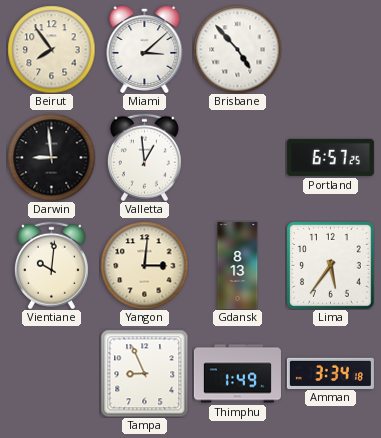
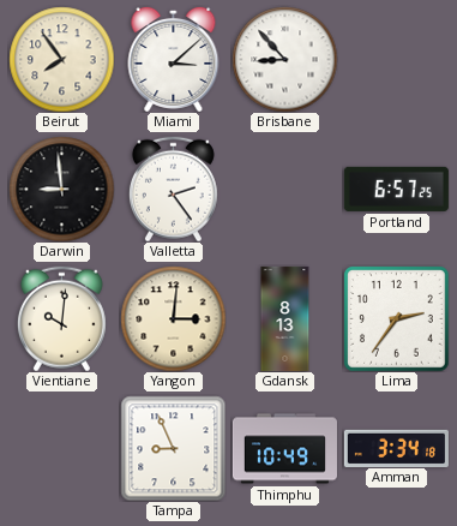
Brisbane: 4:53 -> 8:53 (284, 59)
Valletta: 12:59 -> 2:24 (173, 189)
Lima: 5:36 -> 2:36 (397, 319)
Thimphu: 1:49 -> 10:49 (284, 449)
